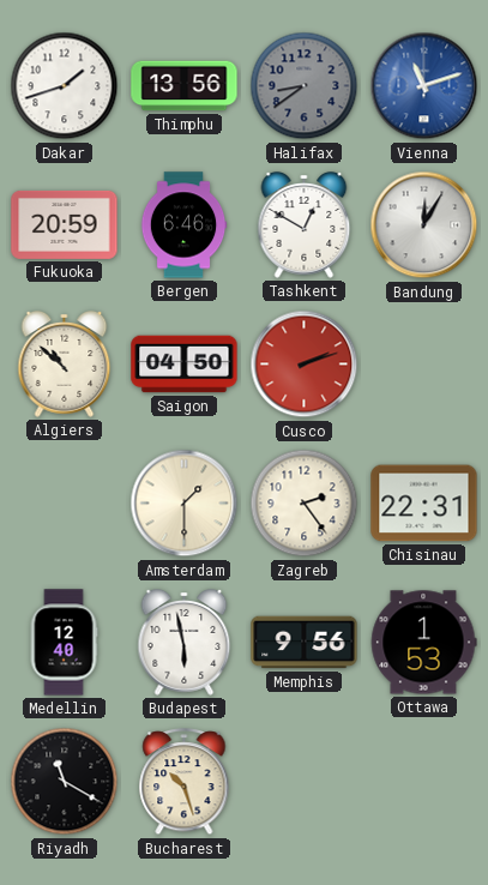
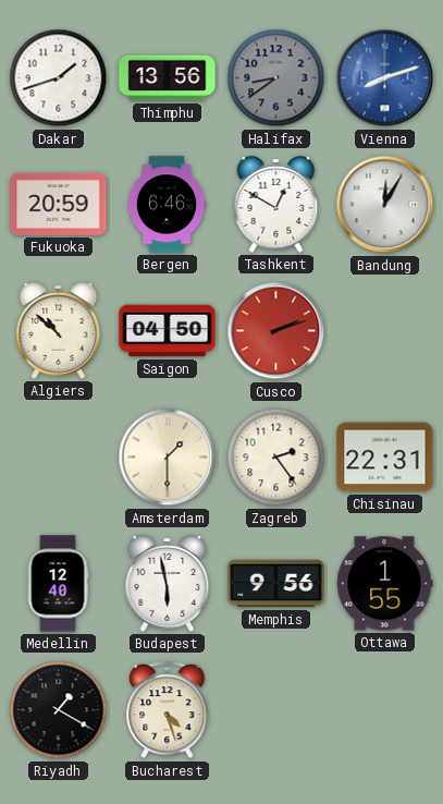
Vienna: 11:12 -> 8:12 (385, 78)
Ottawa: 1:53 -> 1:55 (384, 584)
Riyadh: 11:20 -> 1:20 (59, 710)
Bucharest: 10:27 -> 4:27 (168, 711)
